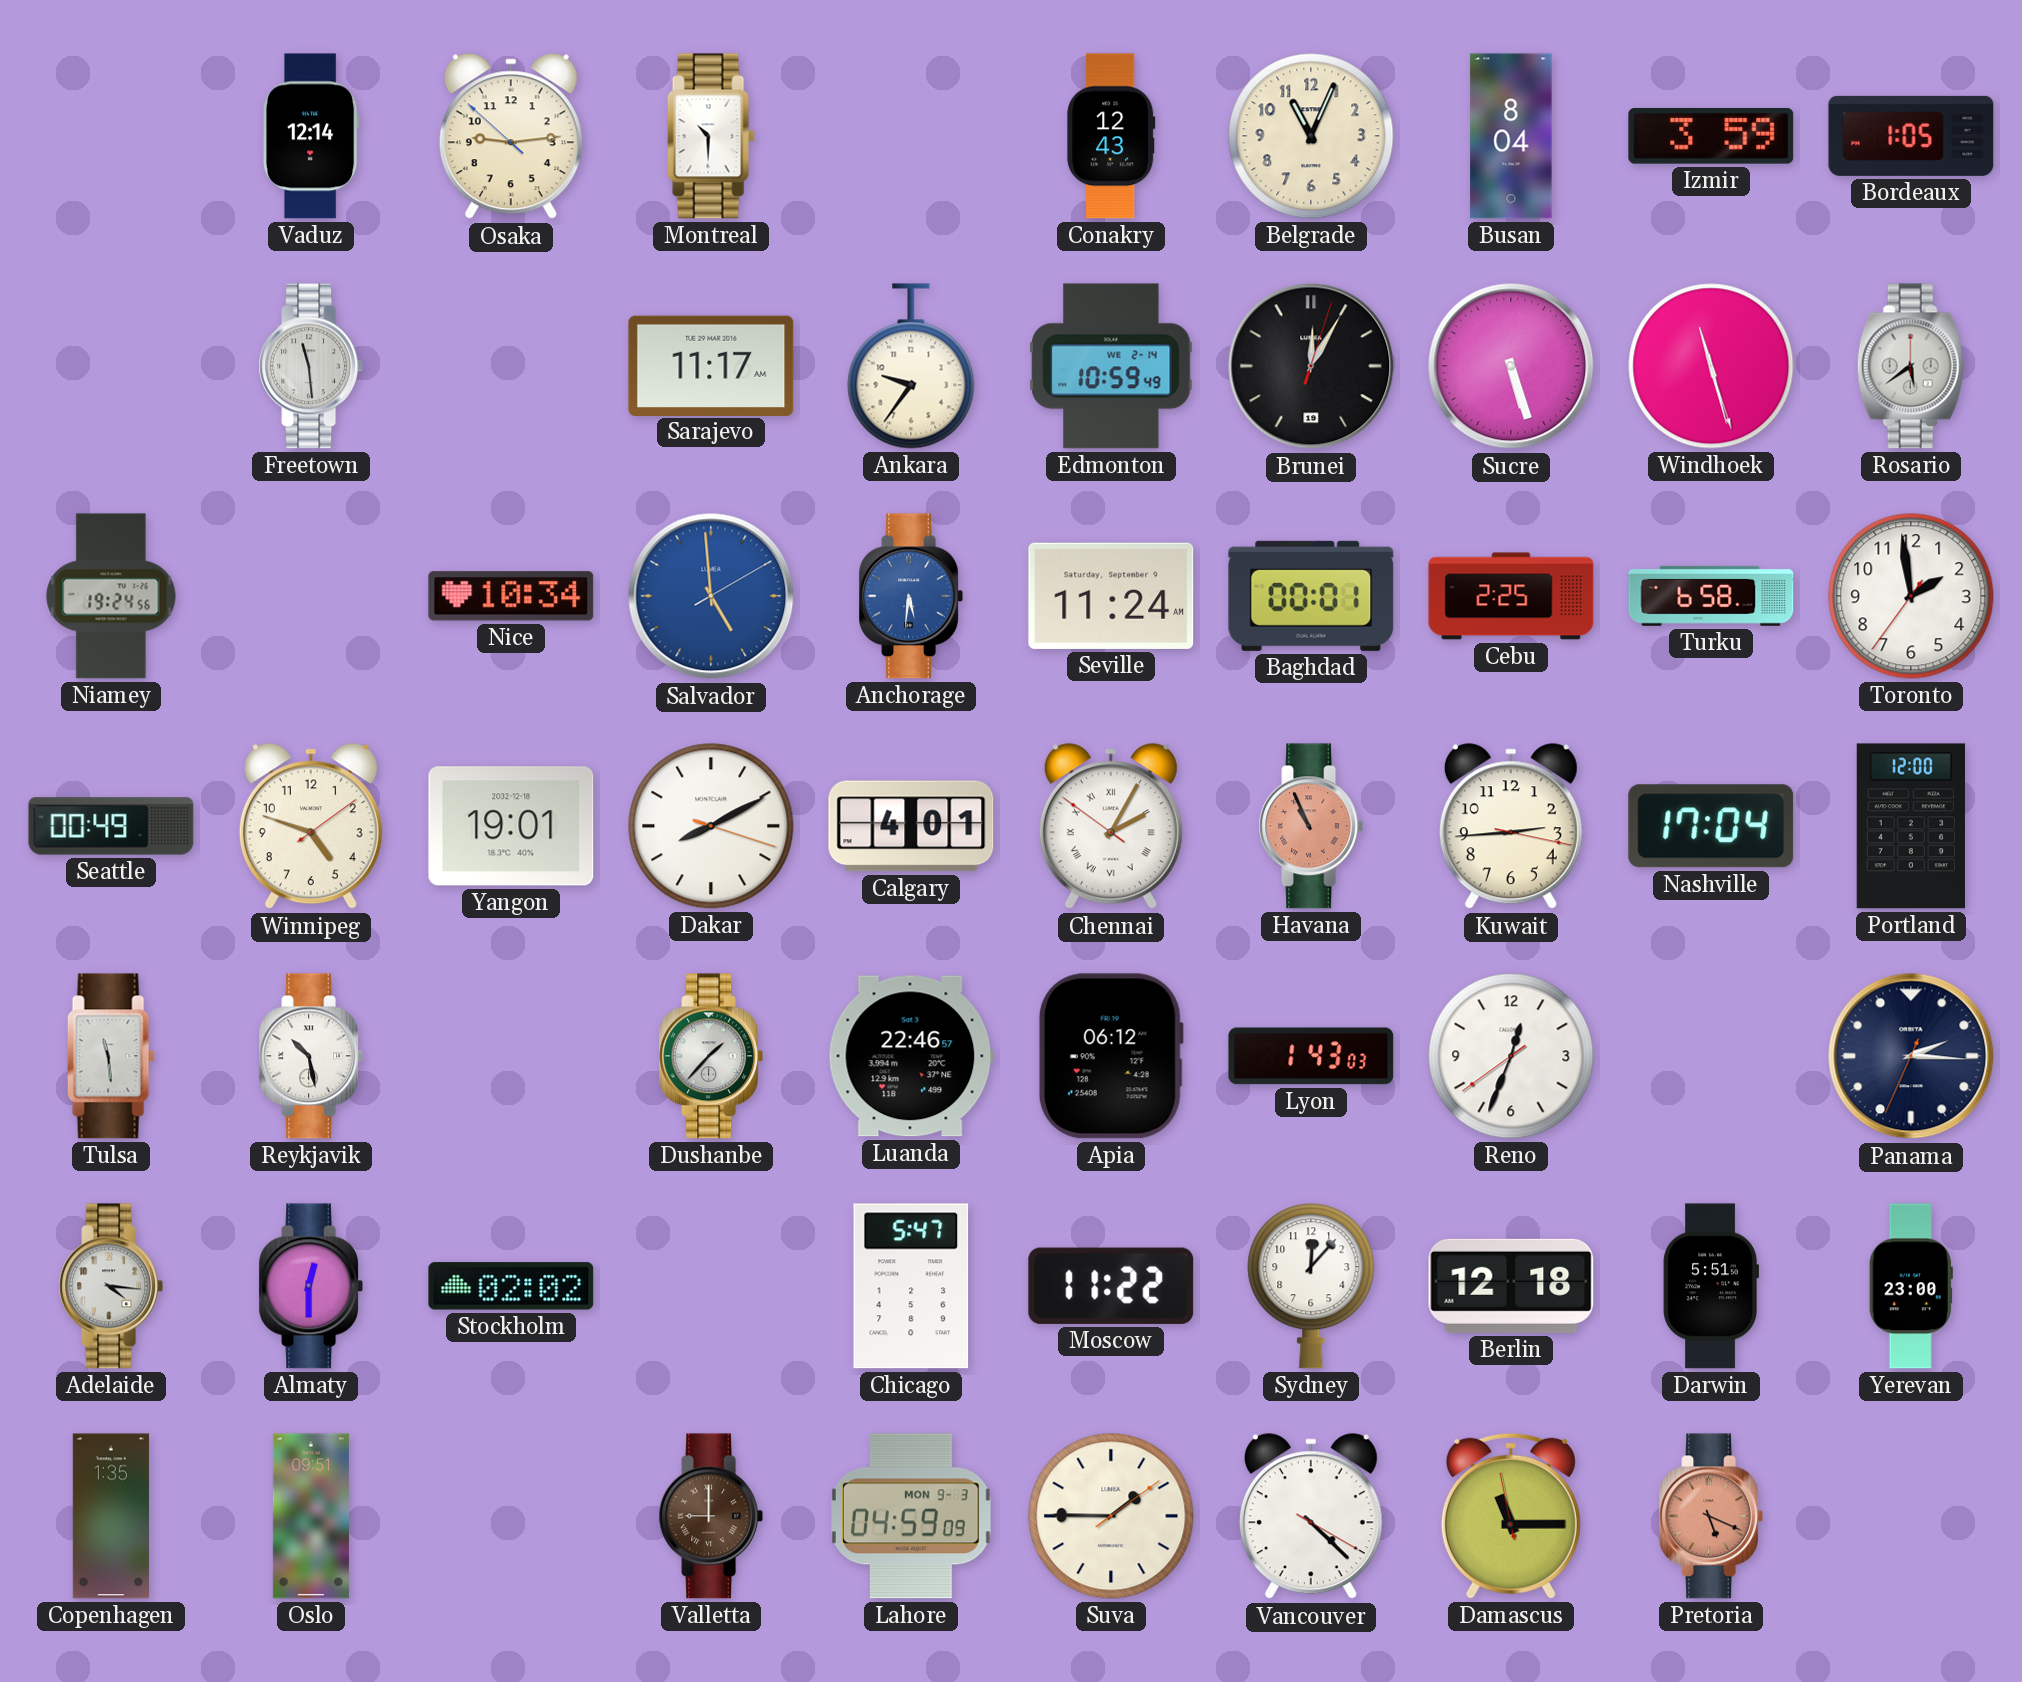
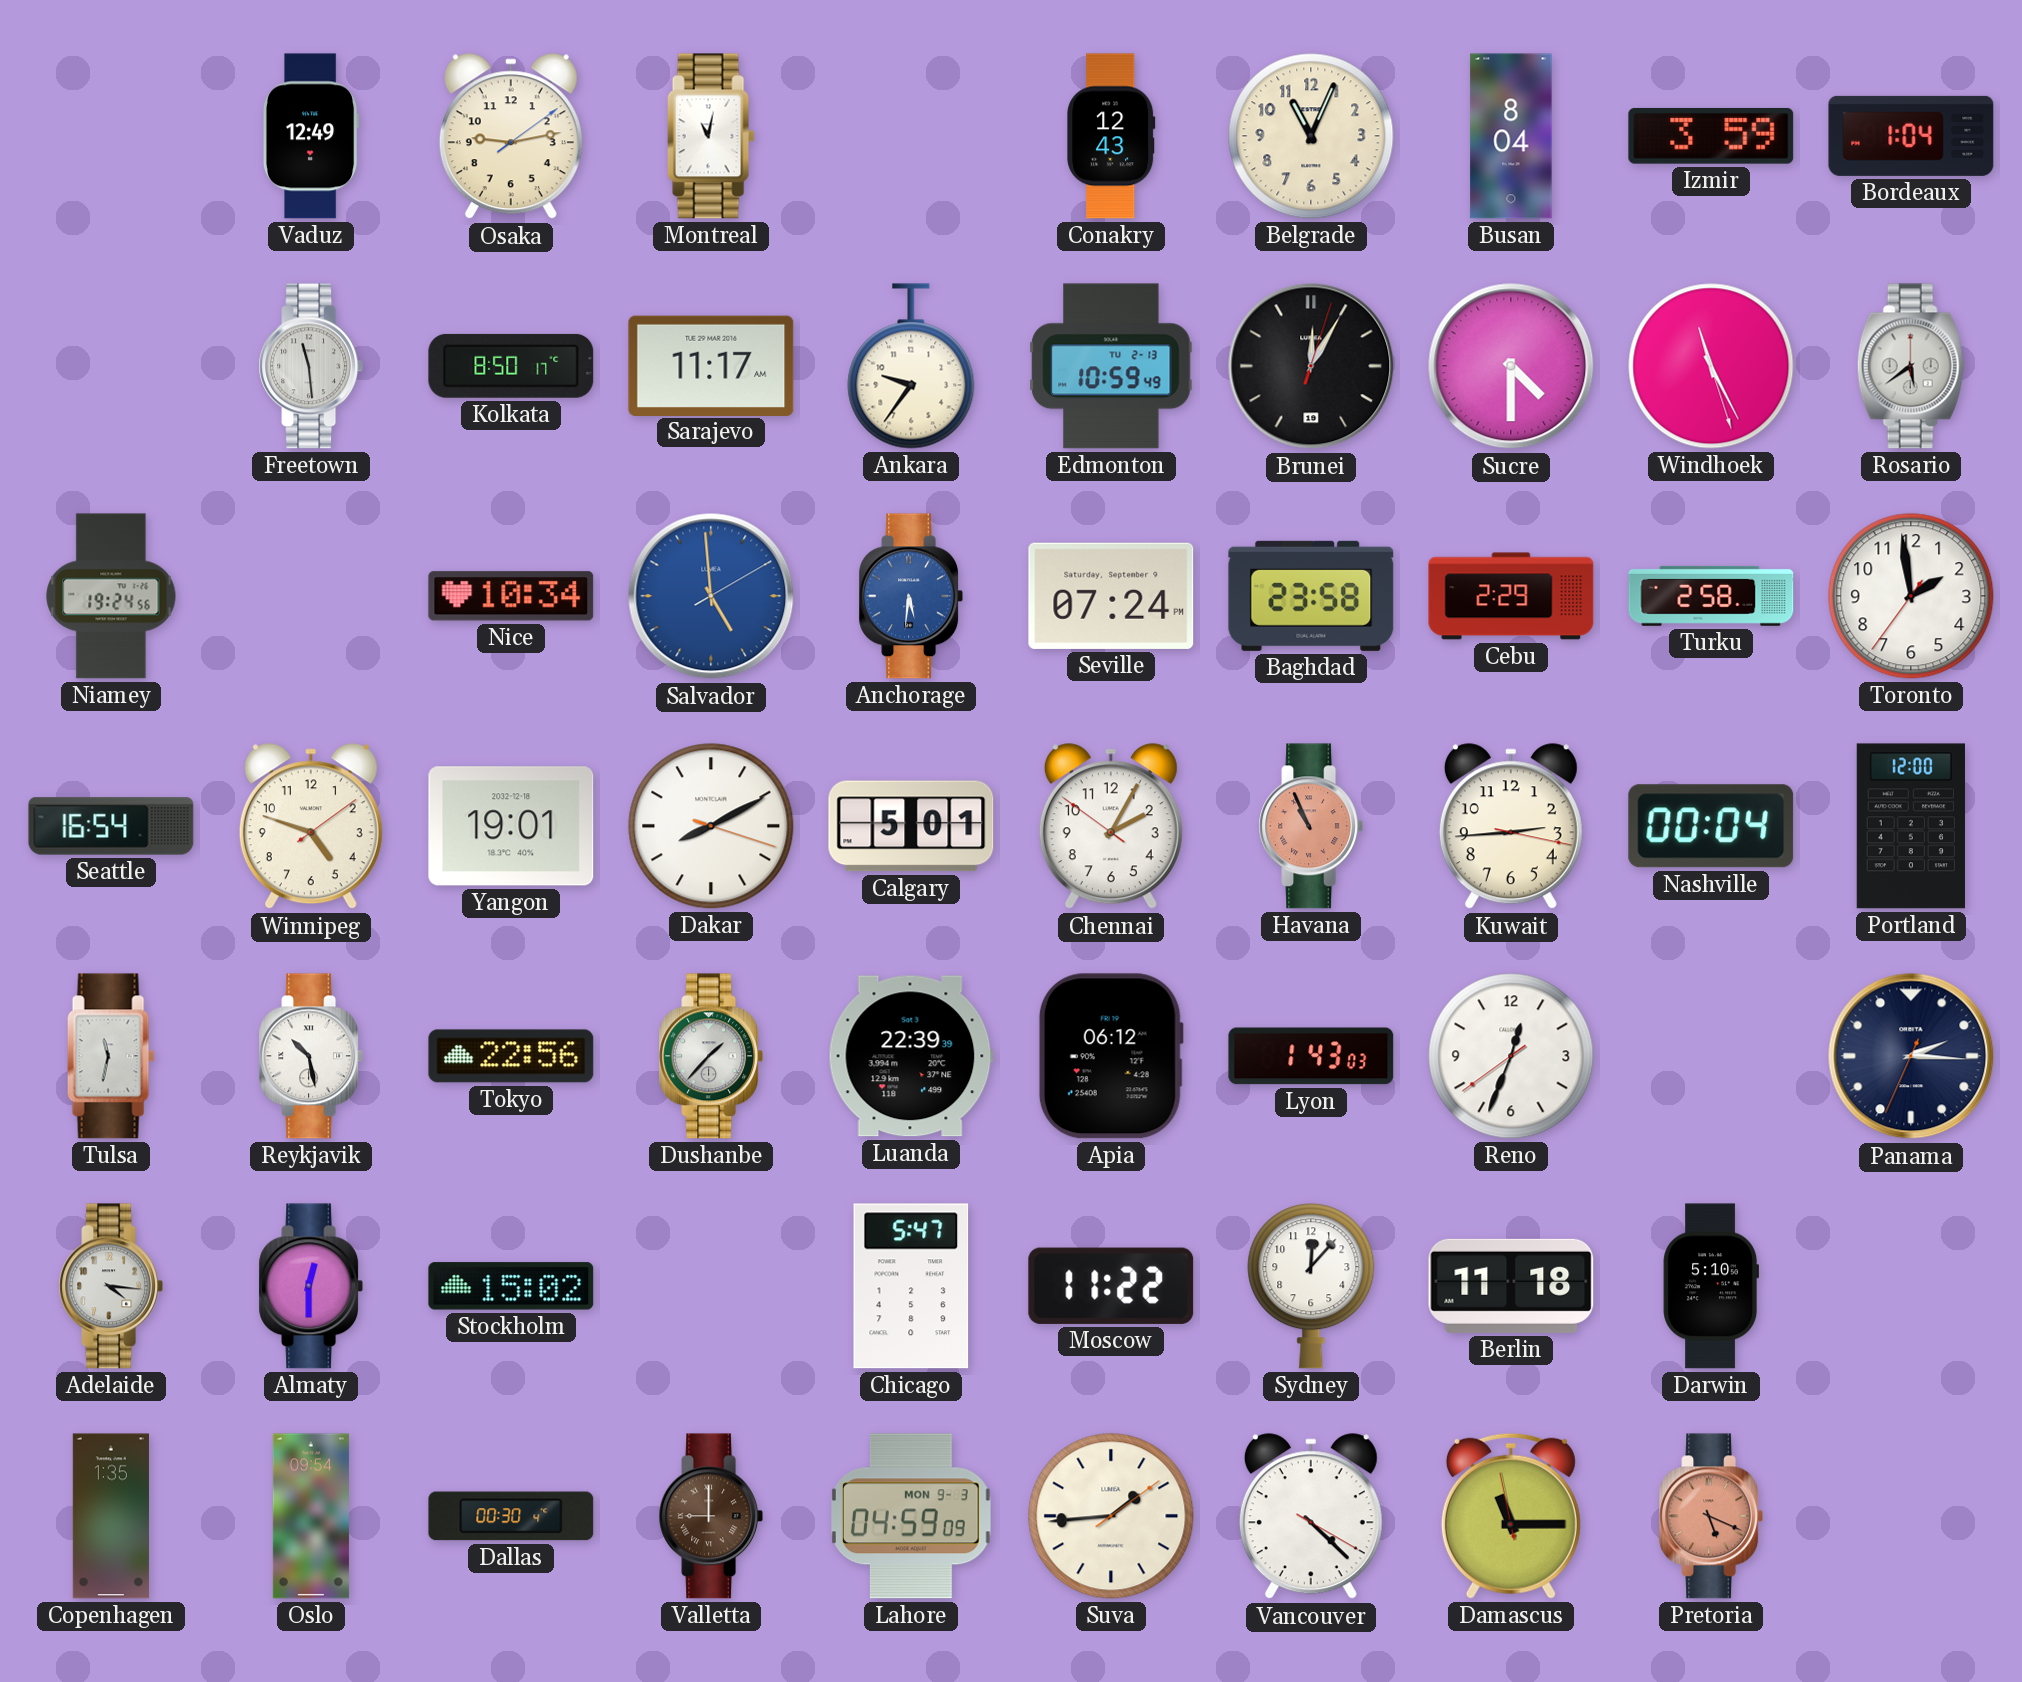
Vaduz: 12:14 -> 12:49 (311, 136)
Osaka: 9:13:52 -> 9:13:09 (511, 137)
Montreal: 10:30 -> 11:02 (711, 136)
Bordeaux: 1:05 -> 1:04 (1911, 136)
Kolkata: none -> 8:50 (511, 366)
Edmonton date: WE 2-14 -> TU 2-13 (1111, 366)
Sucre: 5:27 -> 4:30 (1511, 366)
Windhoek: 11:27 -> 11:25 (1711, 366)
Seville: 11:24 -> 07:24 (1111, 596)
Baghdad: 00:01 -> 23:58 (1311, 596)
Cebu: 2:25 -> 2:29 (1511, 596)
Turku: 6:58 -> 2:58 (1711, 596)
Seattle: 00:49 -> 16:54 (111, 826)
Calgary: 4:01 -> 5:01 (911, 826)
Chennai numerals: Roman -> Arabic (1111, 827)
Nashville: 17:04 -> 00:04 (1711, 826)
Tulsa: 11:29 -> 11:32 (111, 1056)
Tokyo: none -> 22:56 (511, 1056)
Luanda: 22:46 -> 22:39 (911, 1056)
Stockholm: 02:02 -> 15:02 (511, 1286)
Berlin: 12:18 -> 11:18 (1511, 1286)
Darwin: 5:51 -> 5:10 (1710, 1286)
Yerevan: 23:00 -> none (1911, 1286)
Oslo: 09:51 -> 09:54 (311, 1516)
Dallas: none -> 00:30 (511, 1516)
Suva: 1:45 -> 1:44 (1111, 1516)
